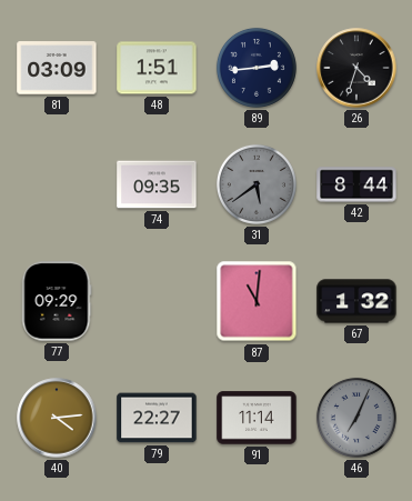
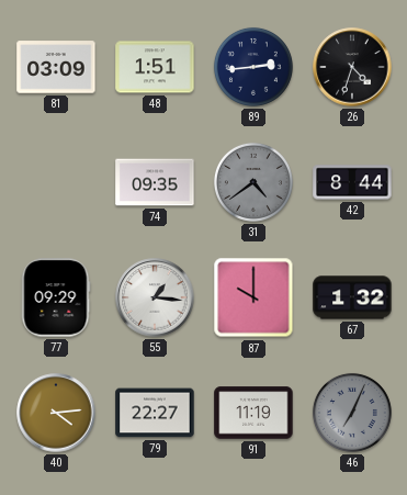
31: 5:39 -> 4:39 (253, 182)
55: none -> 1:16 (155, 297)
87: 11:01 -> 10:00 (253, 297)
91: 11:14 -> 11:19 (253, 413)
